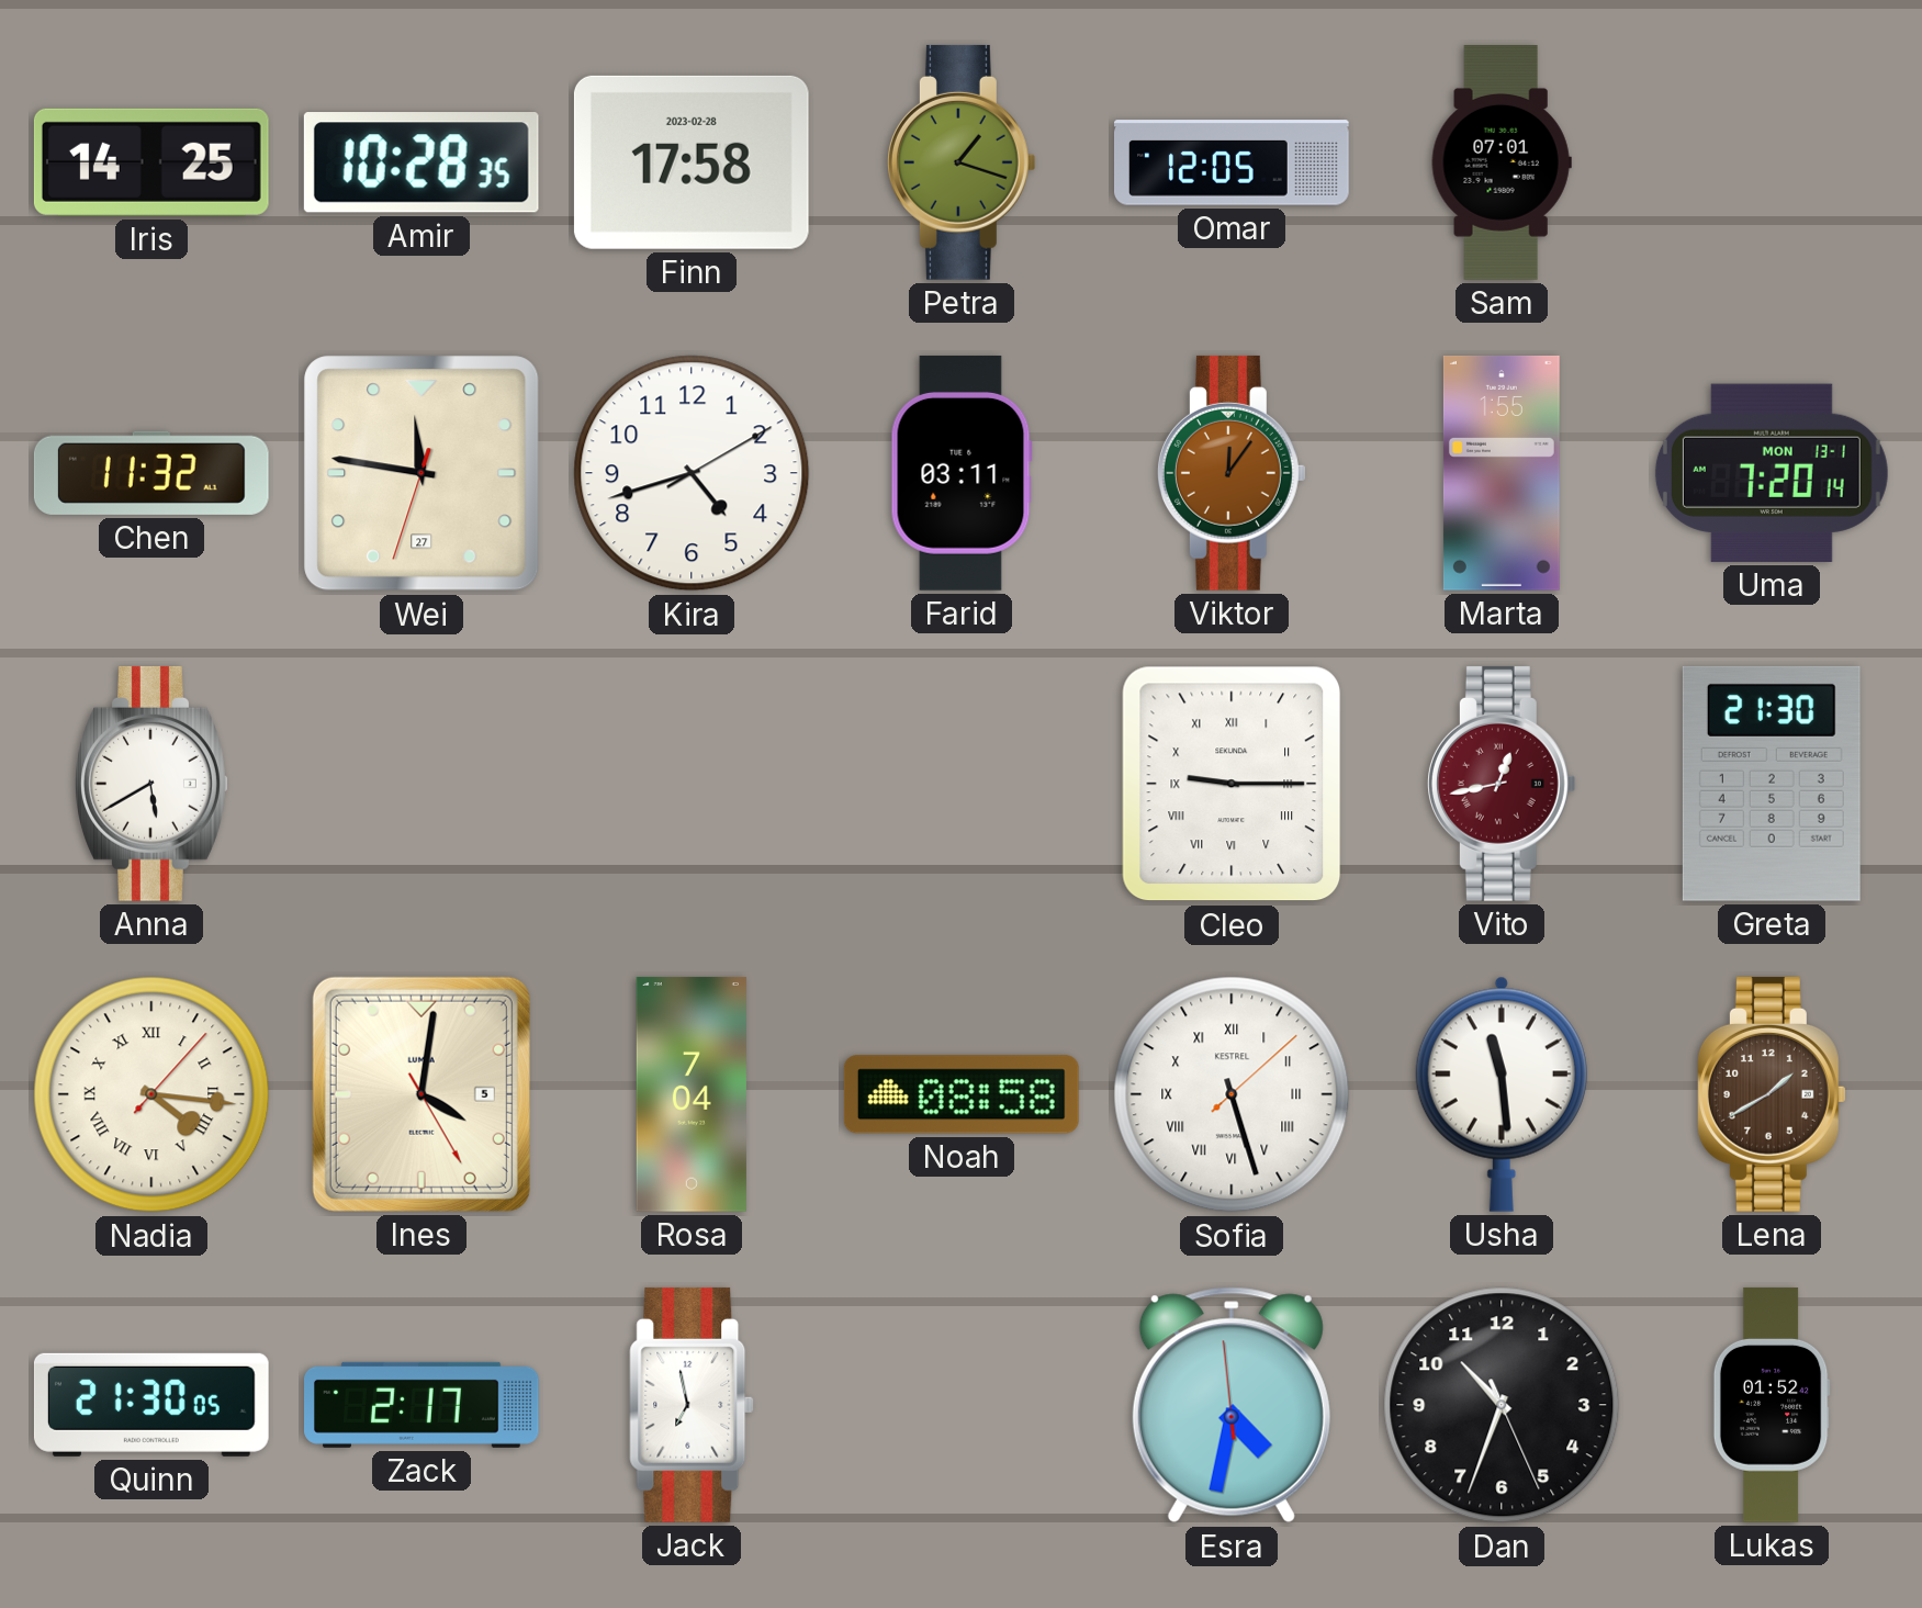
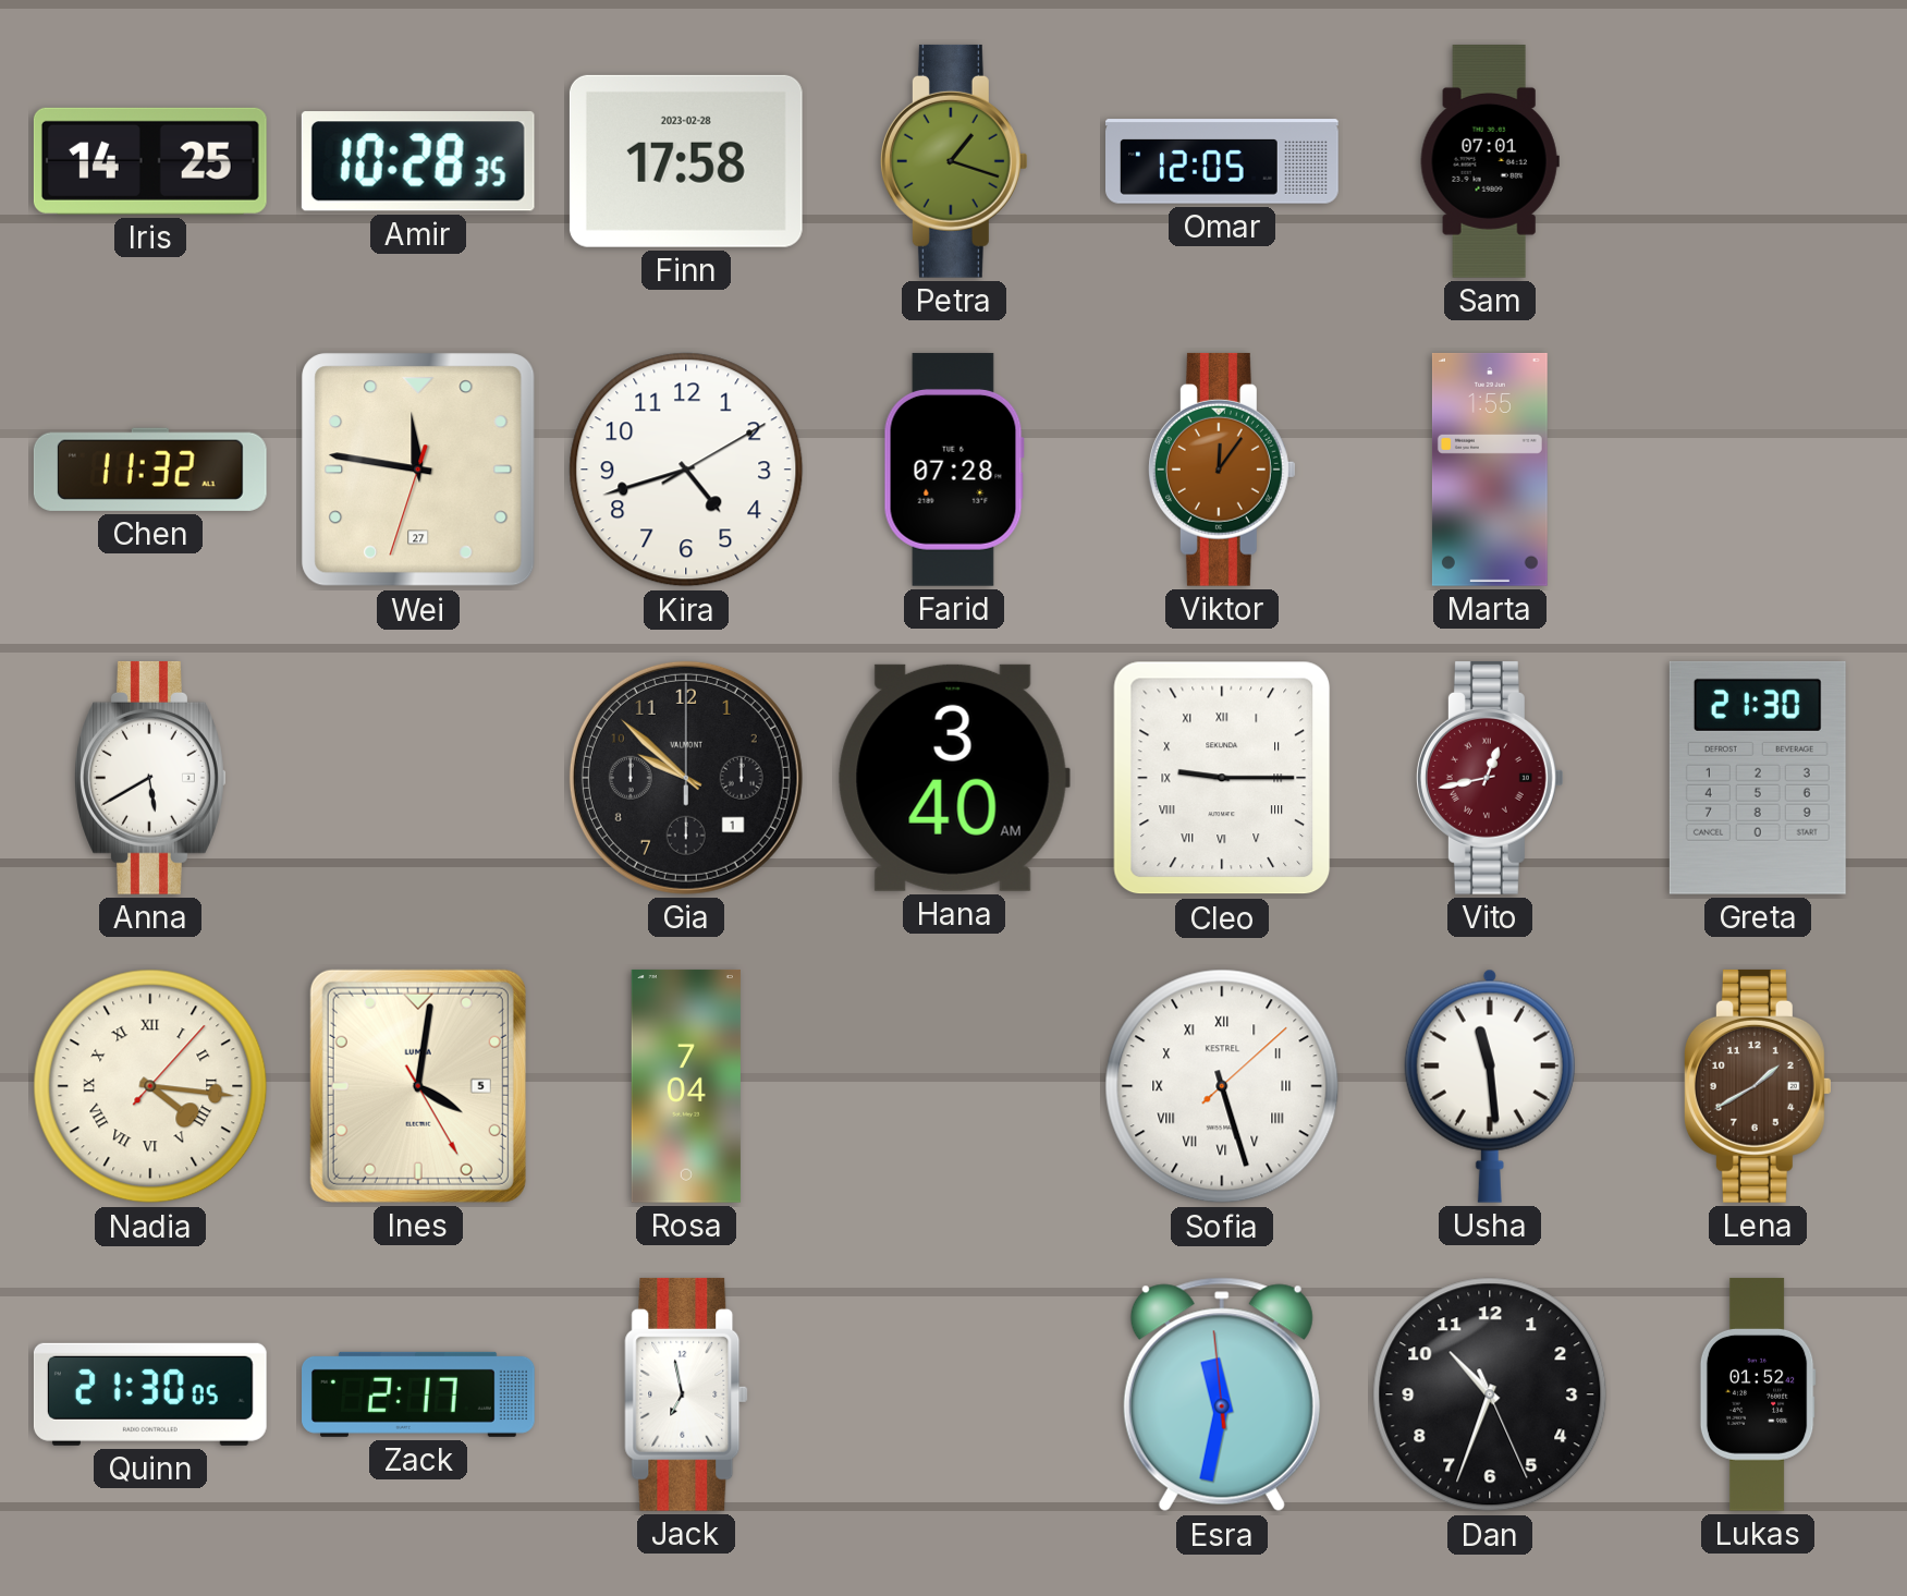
Farid: 03:11 -> 07:28 (954, 470)
Uma: 7:20 -> none (1772, 473)
Gia: none -> 9:52 (686, 778)
Hana: none -> 3:40 (954, 778)
Noah: 08:58 -> none (962, 1094)
Esra: 4:31 -> 11:31 (1222, 1394)
